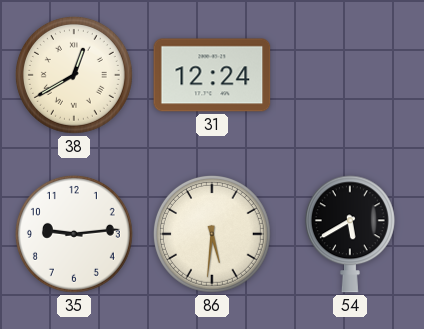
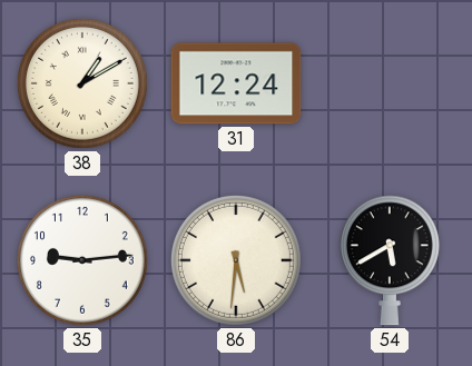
38: 12:40 -> 1:10 (82, 83)
